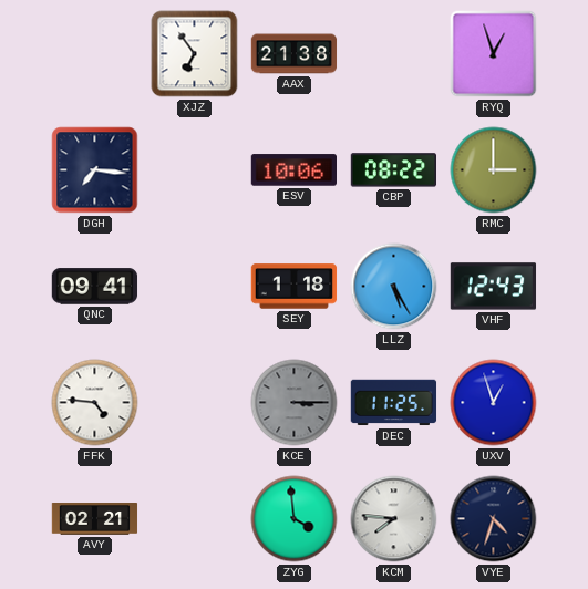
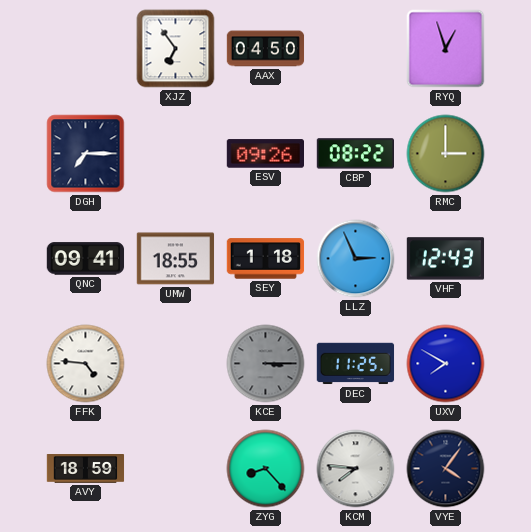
AAX: 21:38 -> 04:50 (266, 49)
DGH: 7:16 -> 7:15 (86, 154)
ESV: 10:06 -> 09:26 (265, 154)
UMW: none -> 18:55 (176, 259)
LLZ: 5:25 -> 2:56 (356, 259)
UXV: 12:57 -> 7:50 (446, 364)
AVY: 02:21 -> 18:59 (86, 469)
ZYG: 3:59 -> 8:23 (266, 469)
VYE: 4:33 -> 4:06 (446, 469)
